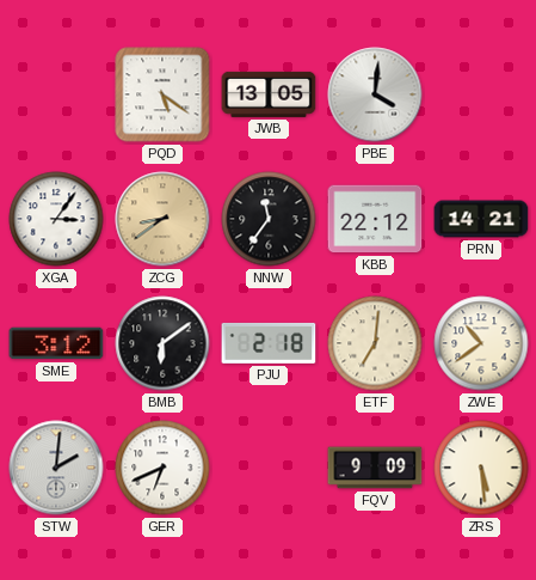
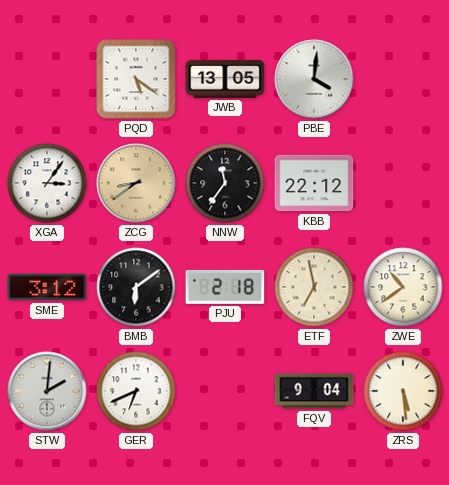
PRN: 14:21 -> none (481, 219)
ETF: 7:01 -> 6:58 (314, 287)
FQV: 9:09 -> 9:04 (314, 391)
